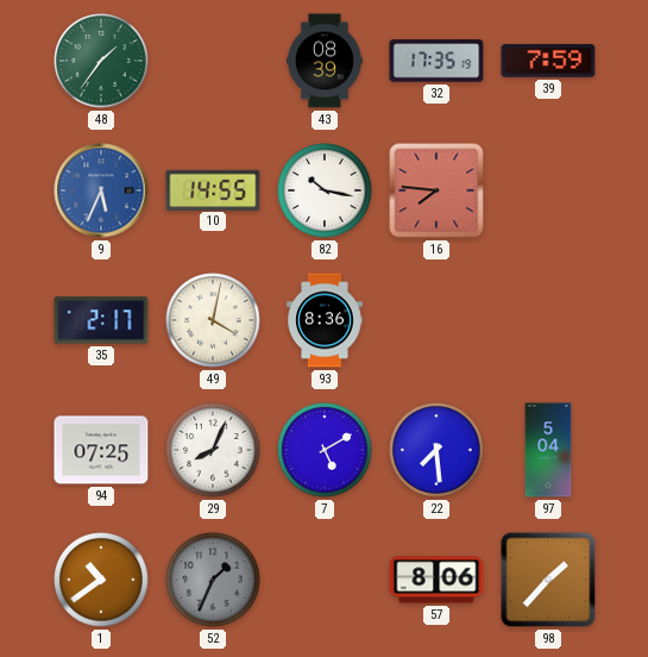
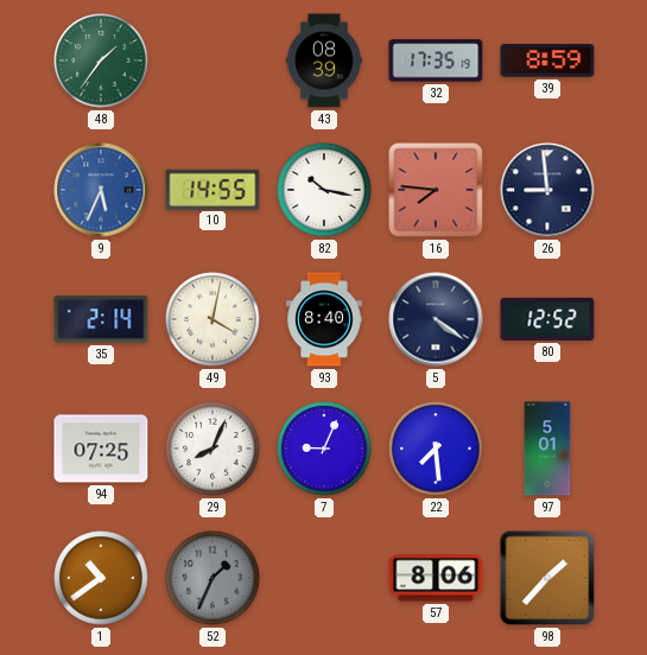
39: 7:59 -> 8:59 (547, 61)
26: none -> 8:59 (547, 190)
35: 2:17 -> 2:14 (101, 319)
93: 8:36 -> 8:40 (324, 319)
5: none -> 4:21 (436, 319)
80: none -> 12:52 (547, 319)
7: 5:10 -> 9:04 (324, 449)
97: 5:04 -> 5:01 (547, 449)
